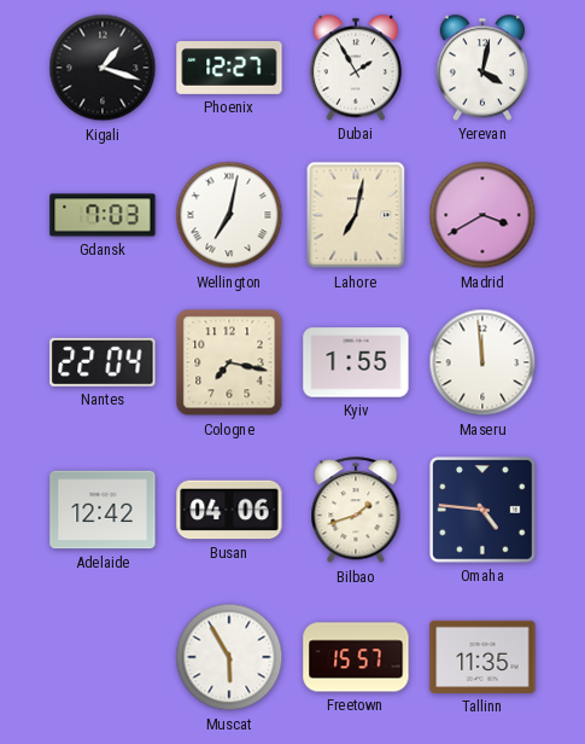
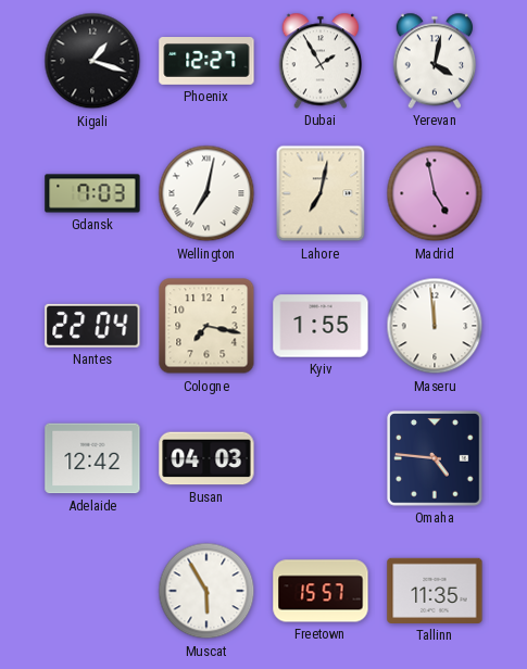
Madrid: 3:40 -> 4:58 (435, 193)
Busan: 04:06 -> 04:03 (206, 458)
Bilbao: 1:42 -> none (356, 511)
